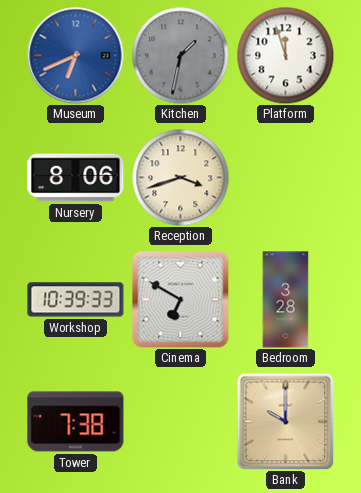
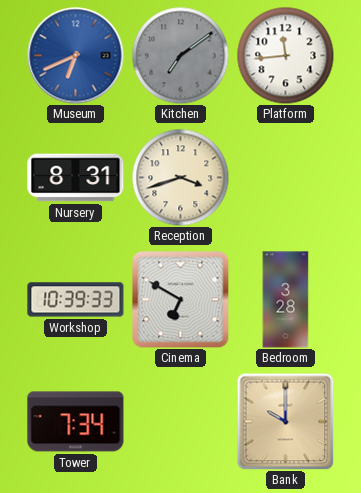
Kitchen: 1:32 -> 7:09 (180, 55)
Platform: 11:57 -> 11:44 (285, 55)
Nursery: 8:06 -> 8:31 (76, 178)
Tower: 7:38 -> 7:34 (76, 422)
